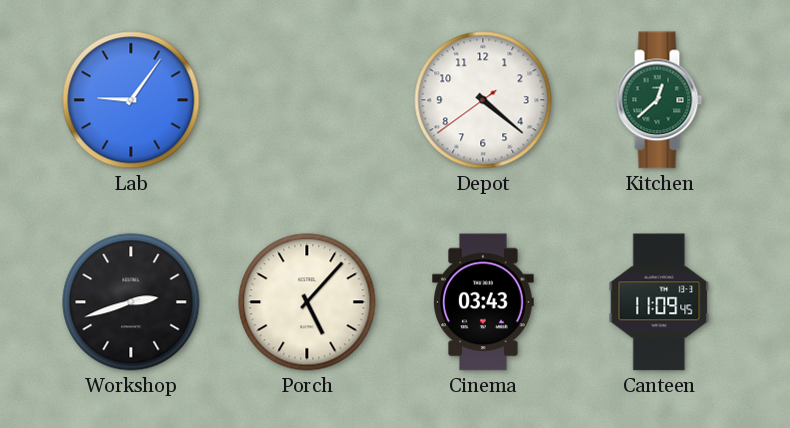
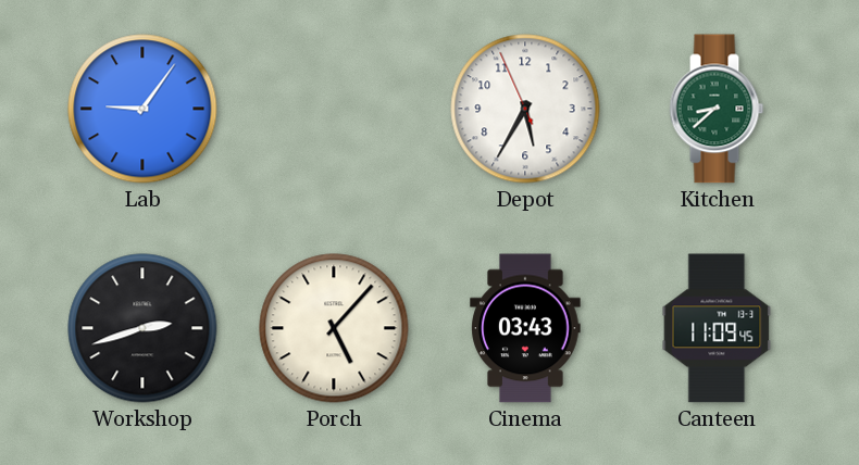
Depot: 4:21 -> 5:34 (525, 109)
Kitchen: 12:38 -> 8:38 (717, 109)
